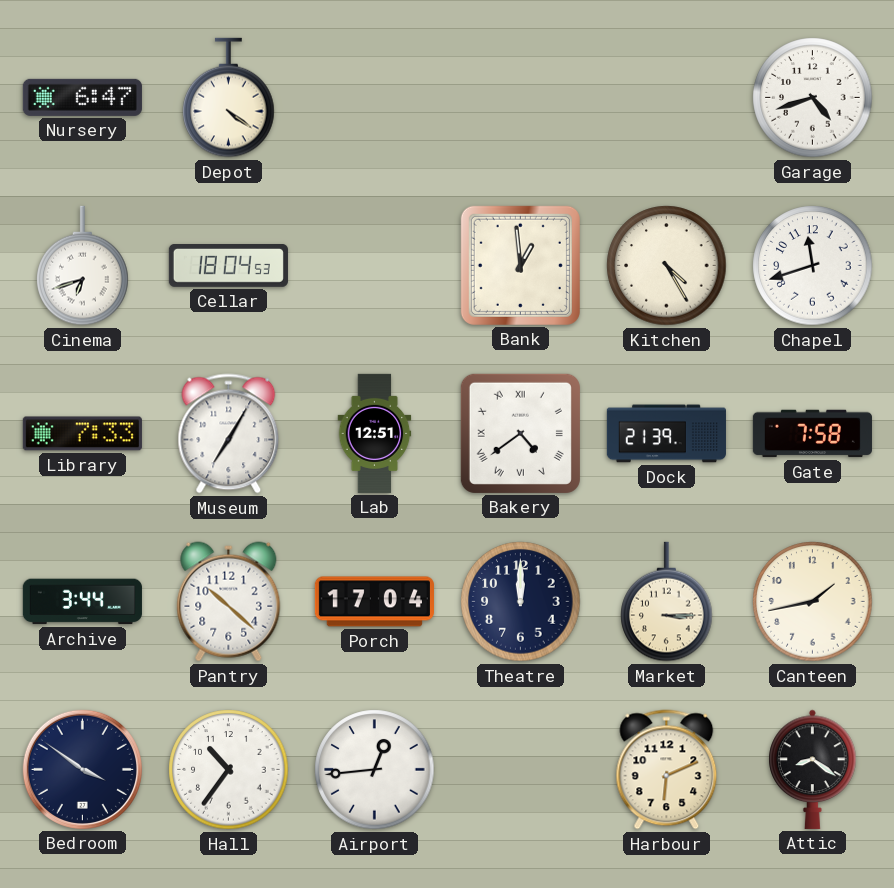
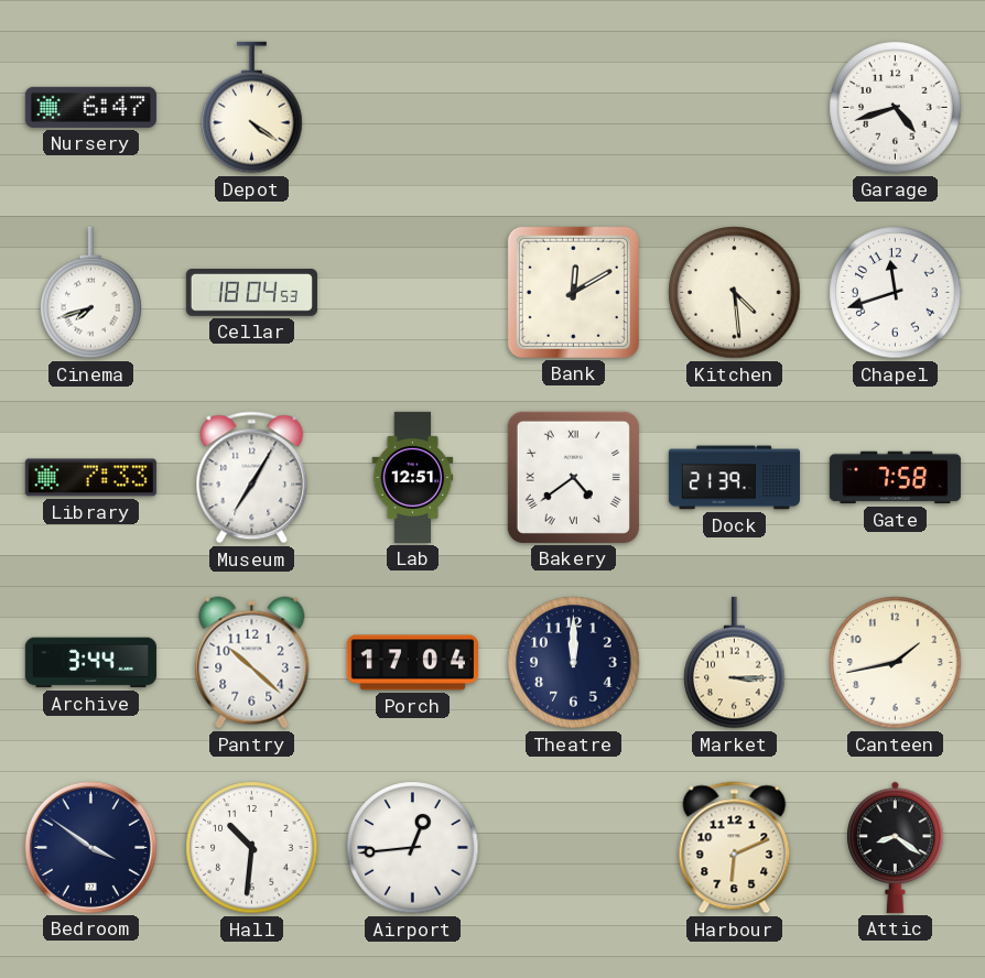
Cinema: 6:42 -> 7:42 (91, 293)
Bank: 12:59 -> 12:10 (573, 292)
Kitchen: 4:25 -> 4:29 (735, 293)
Hall: 10:36 -> 10:31 (252, 848)
